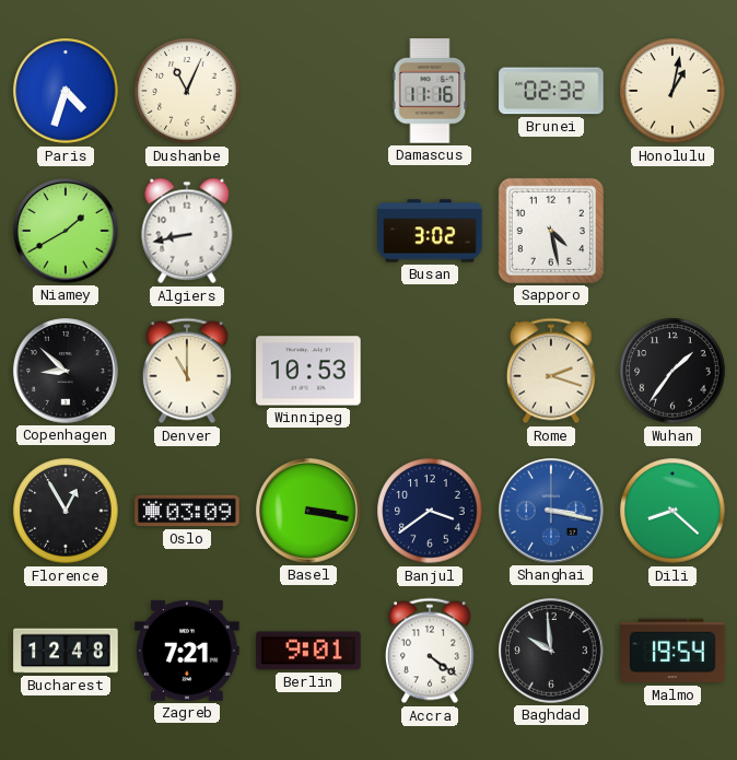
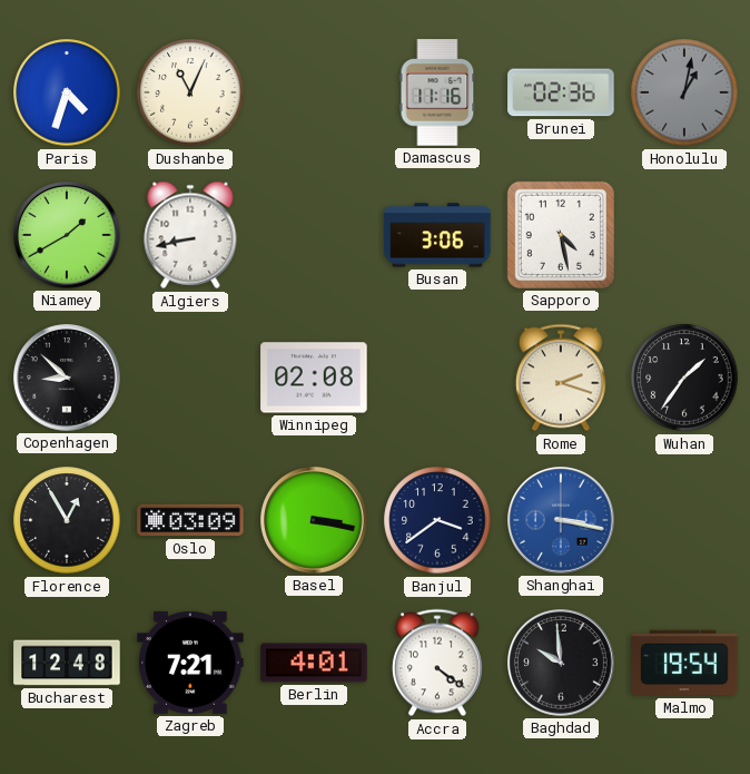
Brunei: 02:32 -> 02:36 (561, 92)
Honolulu dial: cream -> grey (684, 92)
Busan: 3:02 -> 3:06 (437, 235)
Denver: 11:00 -> none (187, 371)
Winnipeg: 10:53 -> 02:08 (314, 378)
Dili: 8:22 -> none (672, 511)
Berlin: 9:01 -> 4:01 (314, 663)
